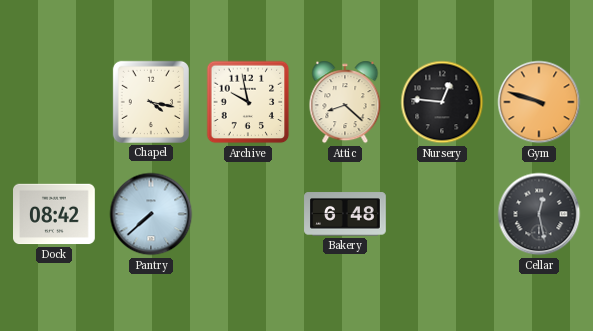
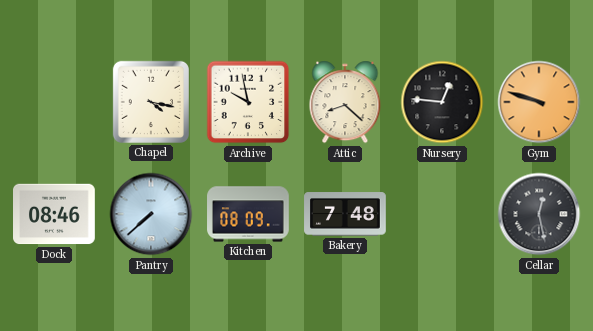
Dock: 08:42 -> 08:46 (55, 214)
Kitchen: none -> 08:09 (248, 214)
Bakery: 6:48 -> 7:48 (345, 214)
